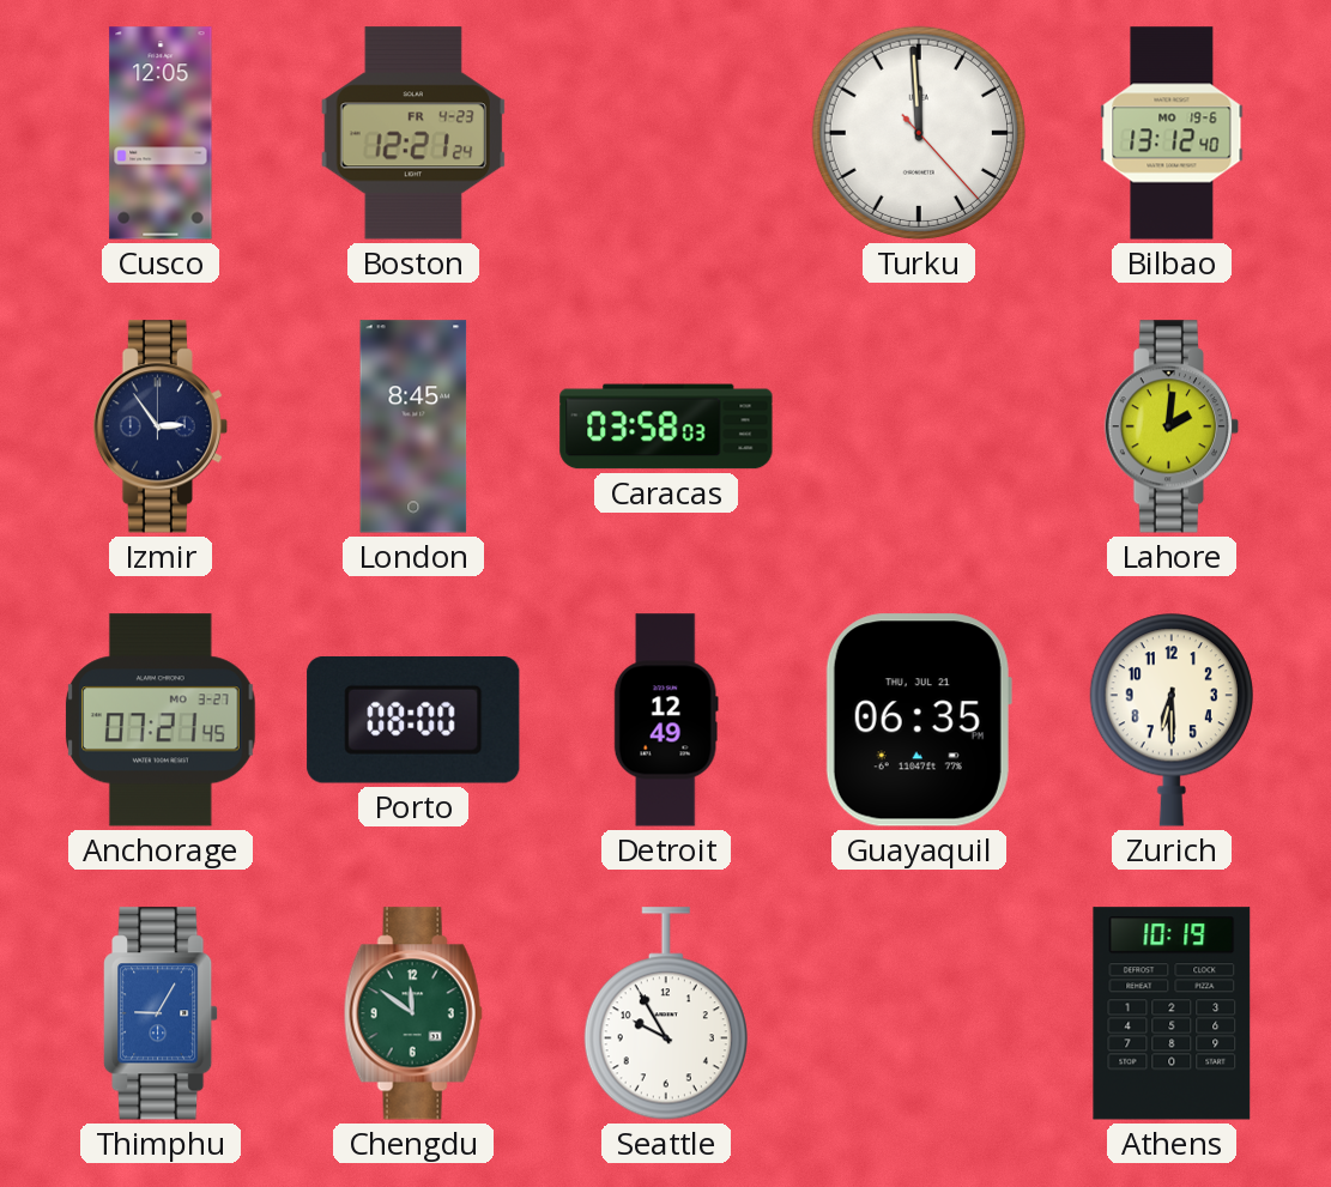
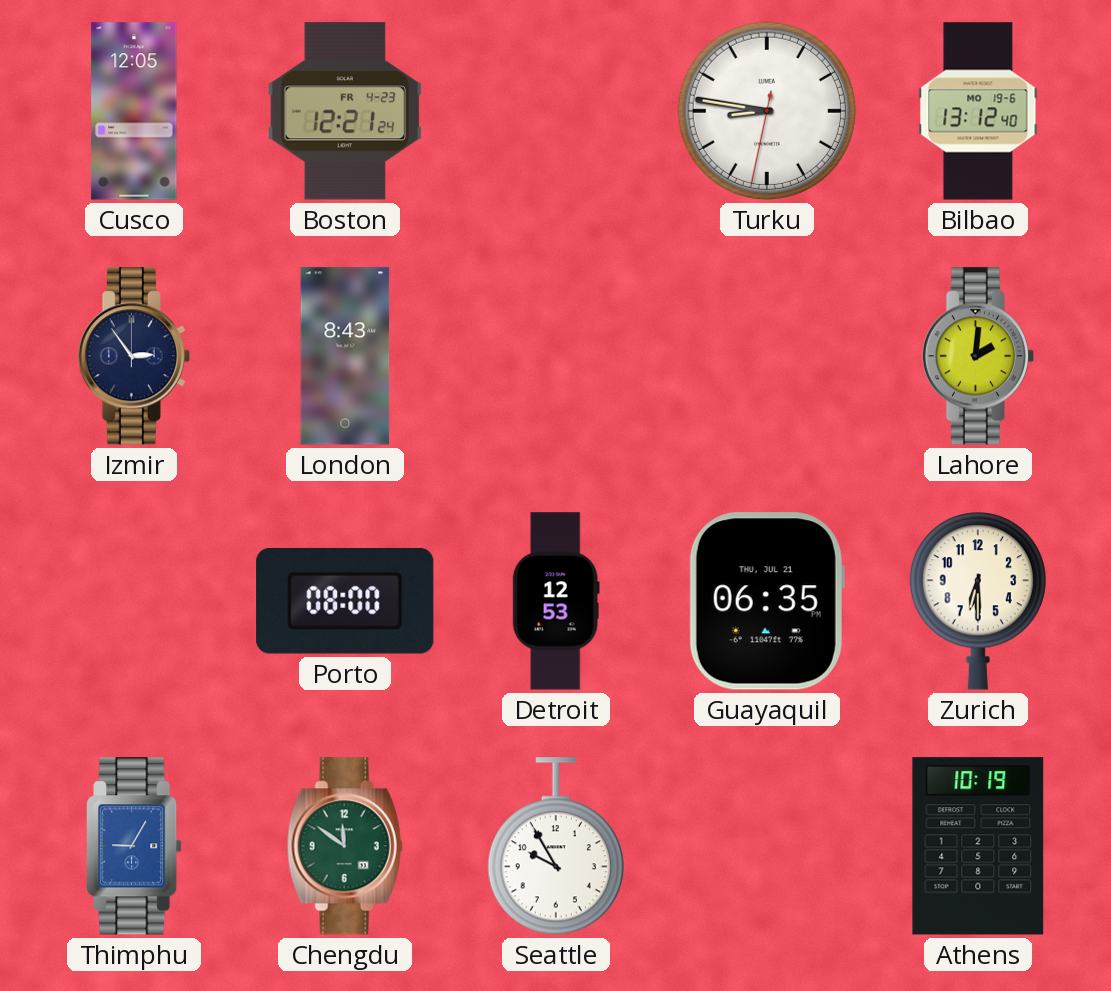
Turku: 11:59 -> 8:46 (767, 111)
London: 8:45 -> 8:43 (345, 356)
Caracas: 03:58 -> none (666, 426)
Anchorage: 07:21 -> none (162, 720)
Detroit: 12:49 -> 12:53 (556, 601)
